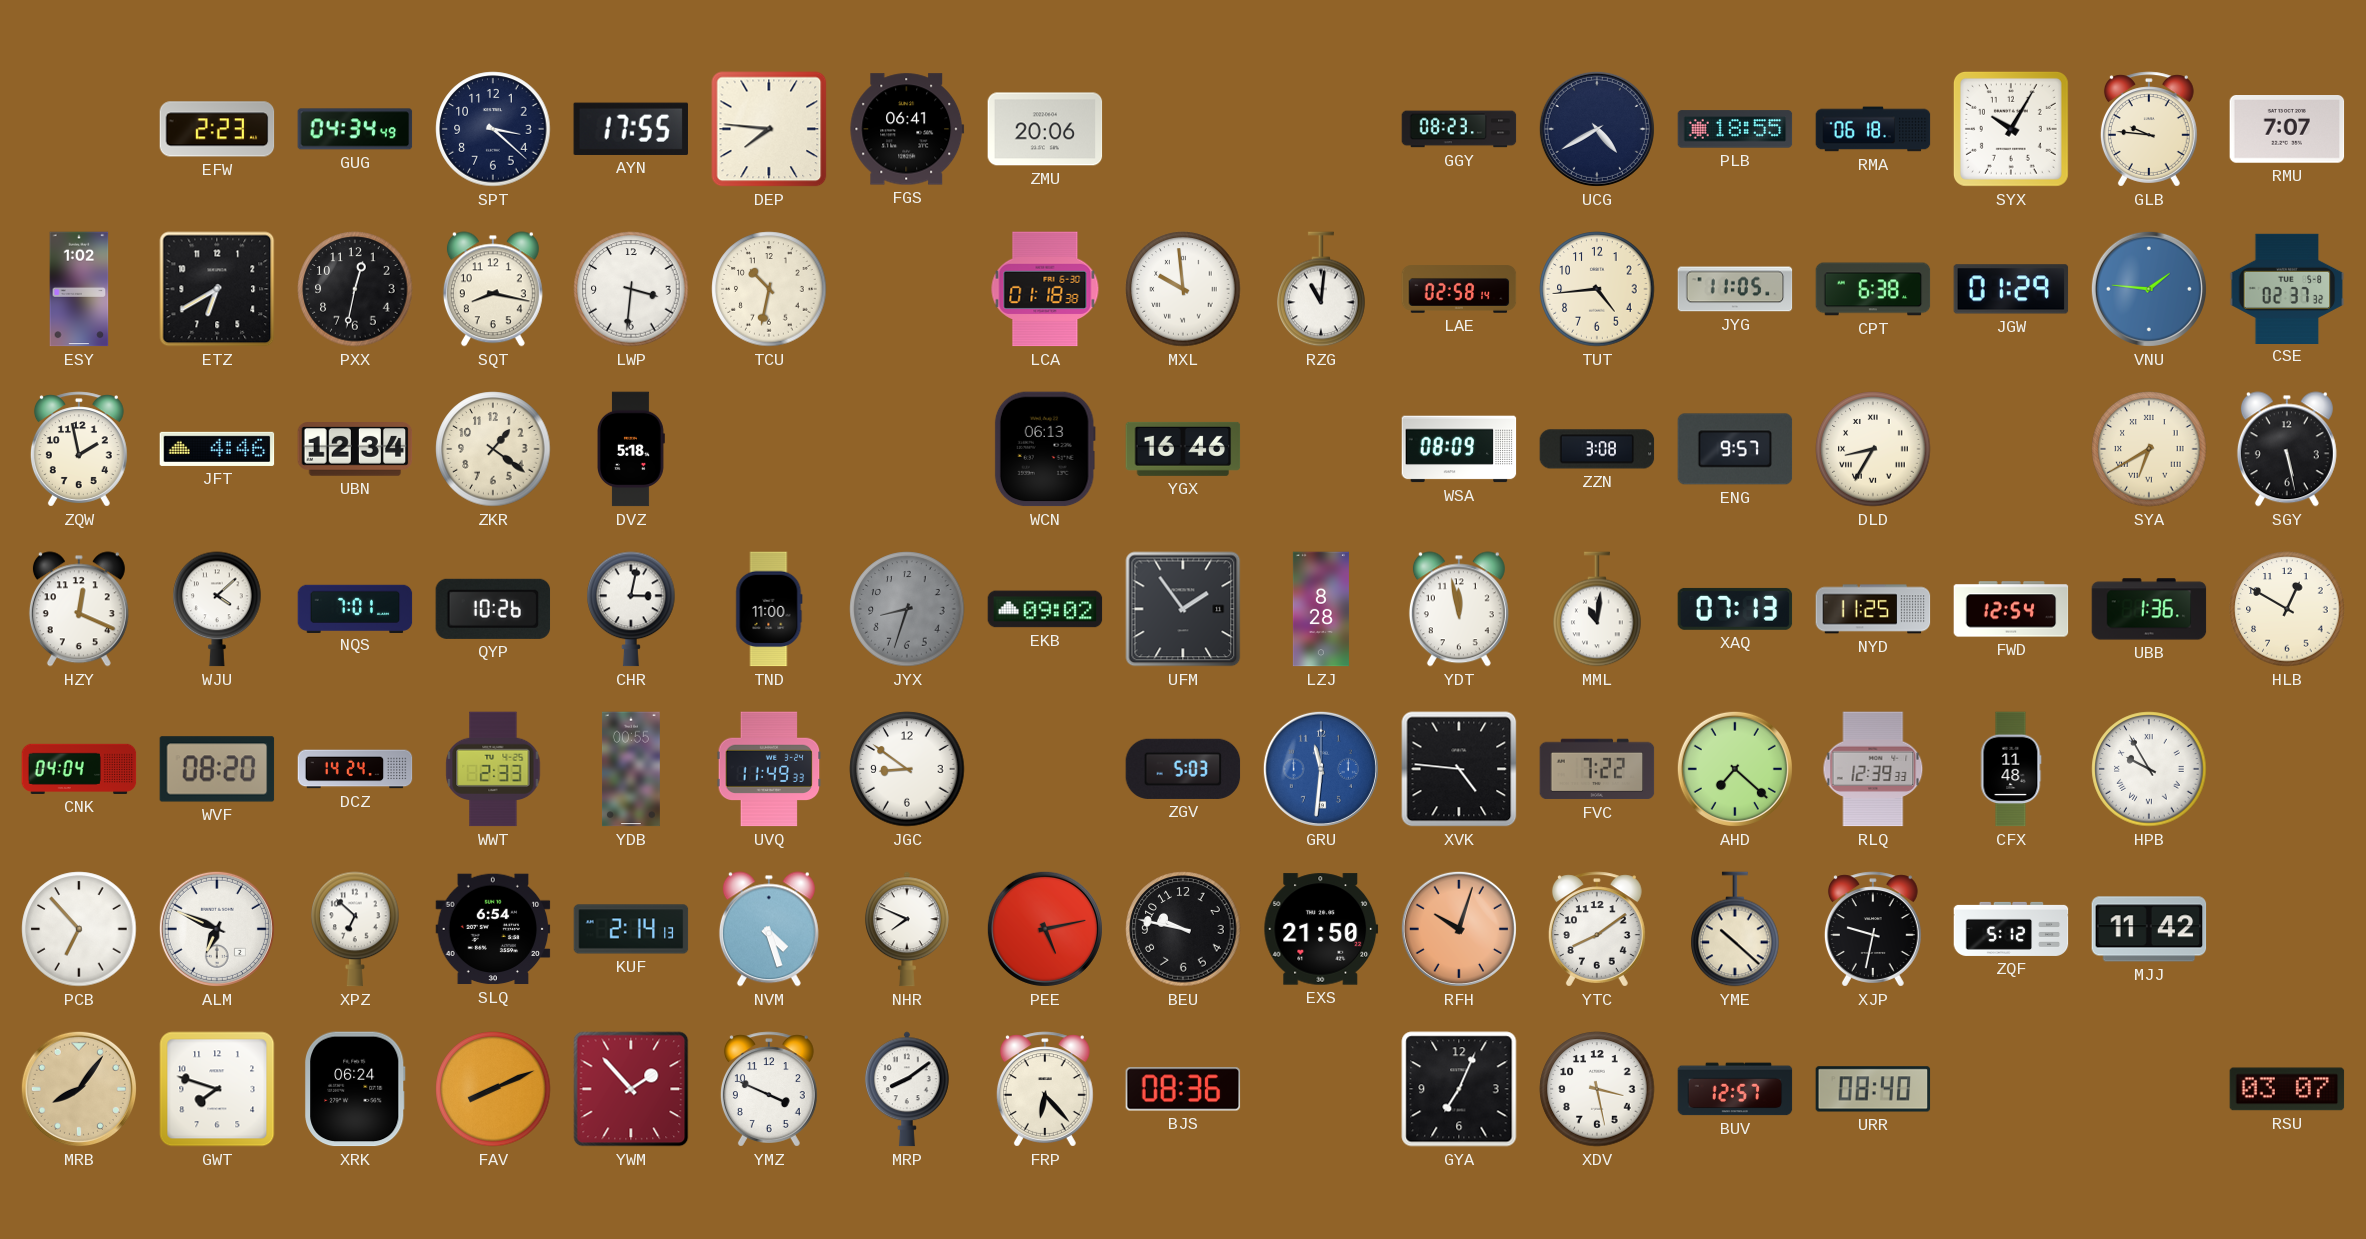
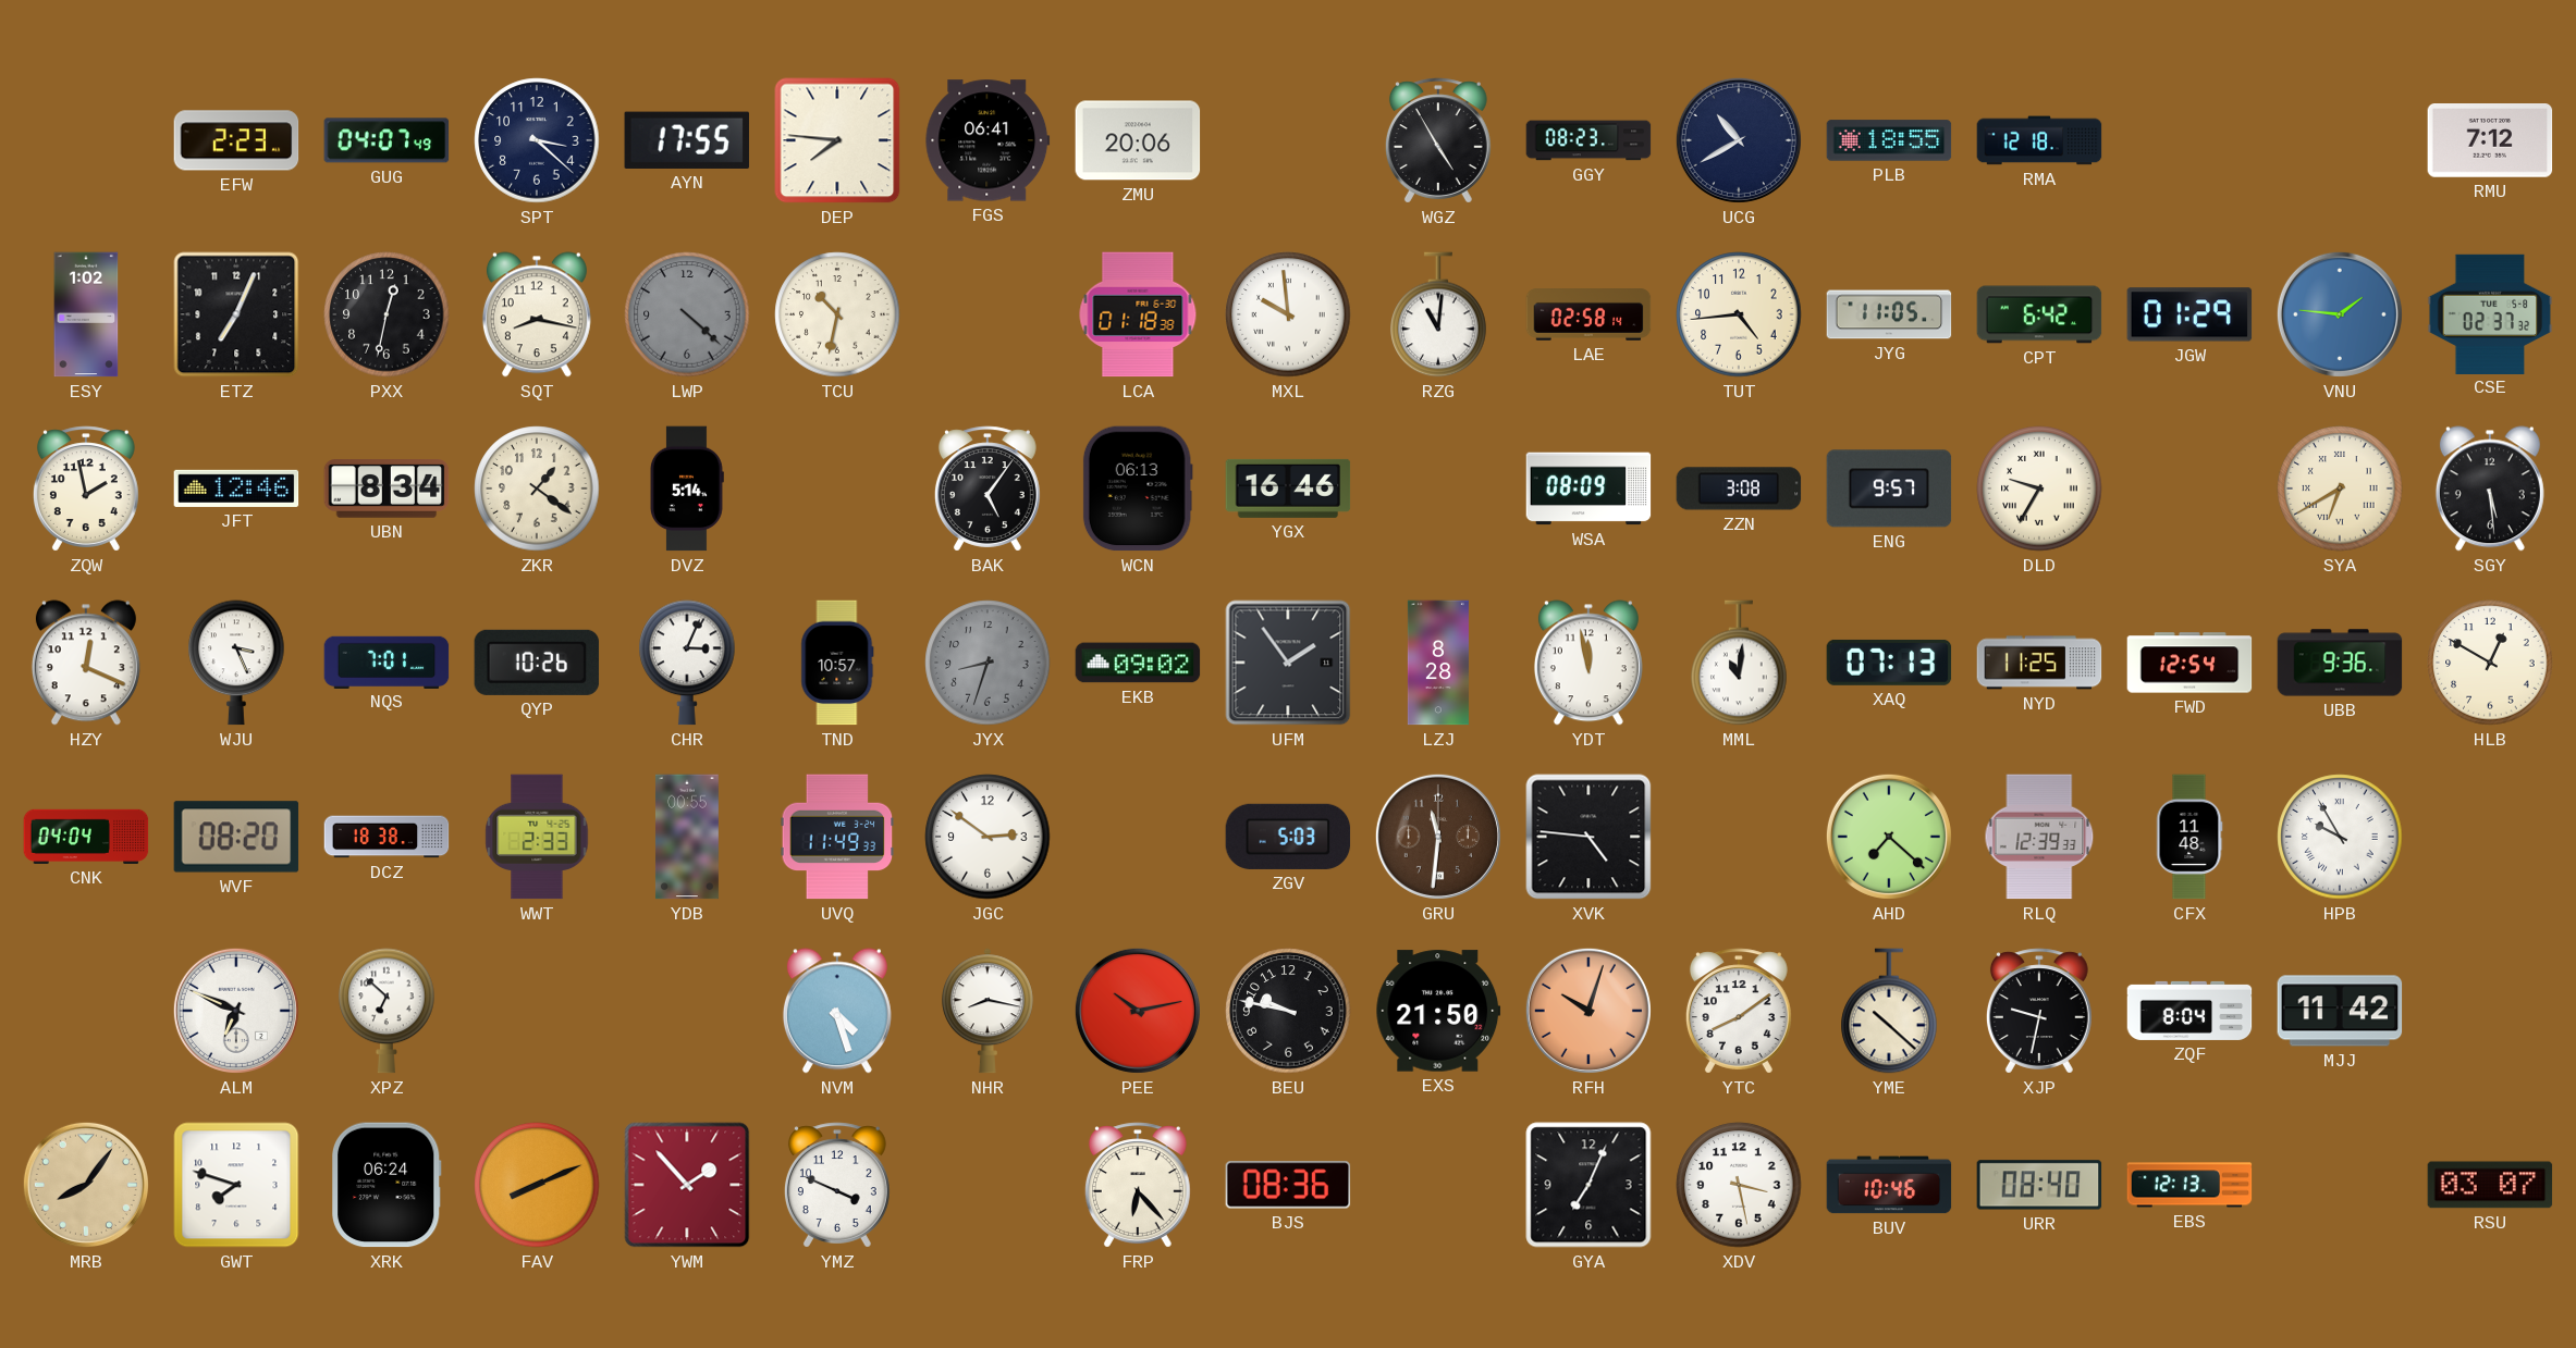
GUG: 04:34 -> 04:07 (387, 140)
WGZ: none -> 4:55 (1438, 140)
UCG: 4:40 -> 10:40 (1739, 140)
RMA: 06:18 -> 12:18 (2039, 140)
SYX: 10:05 -> none (2011, 129)
GLB: 9:46 -> none (2149, 129)
RMU: 7:07 -> 7:12 (2490, 141)
ETZ: 6:40 -> 7:04 (236, 314)
LWP: 3:31 -> 4:22 (687, 314)
LWP dial: white -> grey (687, 314)
CPT: 6:38 -> 6:42 (2039, 314)
JFT: 4:46 -> 12:46 (236, 489)
UBN: 12:34 -> 8:34 (387, 489)
DVZ: 5:18 -> 5:14 (687, 489)
BAK: none -> 5:06 (988, 489)
DLD: 8:35 -> 9:35 (2039, 489)
SGY: 5:28 -> 5:29 (2490, 489)
WJU: 4:08 -> 3:26 (236, 663)
CHR: 3:02 -> 3:04 (687, 663)
TND: 11:00 -> 10:57 (837, 663)
UBB: 1:36 -> 9:36 (2340, 663)
DCZ: 14:24 -> 18:38 (387, 837)
JGC: 8:51 -> 2:51 (988, 837)
GRU dial: blue -> brown (1438, 837)
FVC: 7:22 -> none (1597, 769)
PCB: 6:53 -> none (79, 929)
SLQ: 6:54 -> none (493, 929)
KUF: 2:14 -> none (631, 929)
NHR: 7:49 -> 8:17 (988, 1011)
PEE: 5:13 -> 10:13 (1138, 1011)
ZQF: 5:12 -> 8:04 (2189, 1011)
MRP: 8:09 -> none (907, 1089)
BUV: 12:57 -> 10:46 (1889, 1185)
EBS: none -> 12:13 (2189, 1185)
